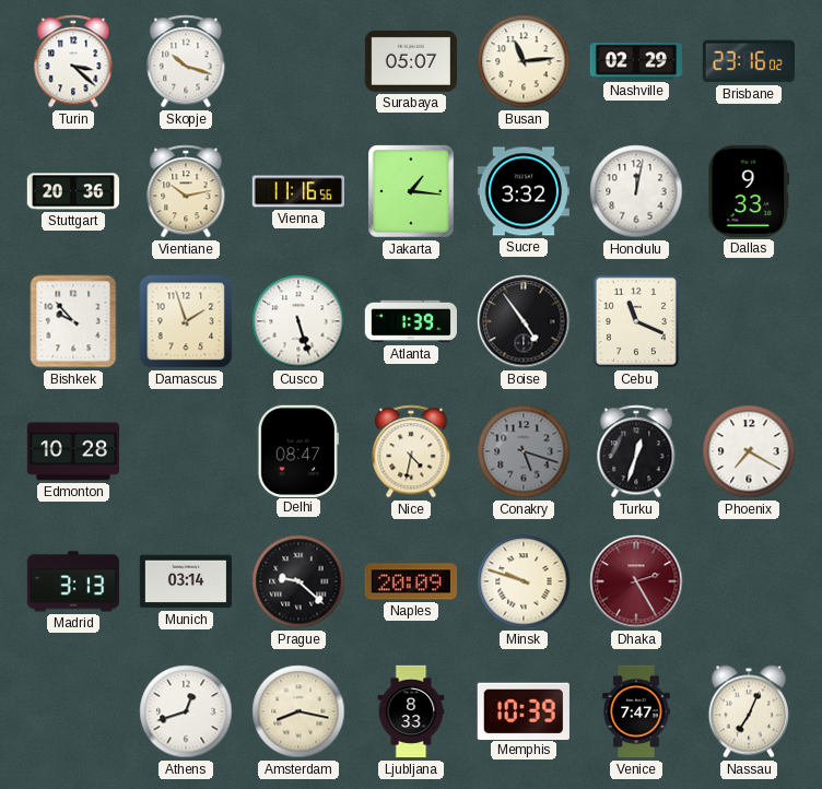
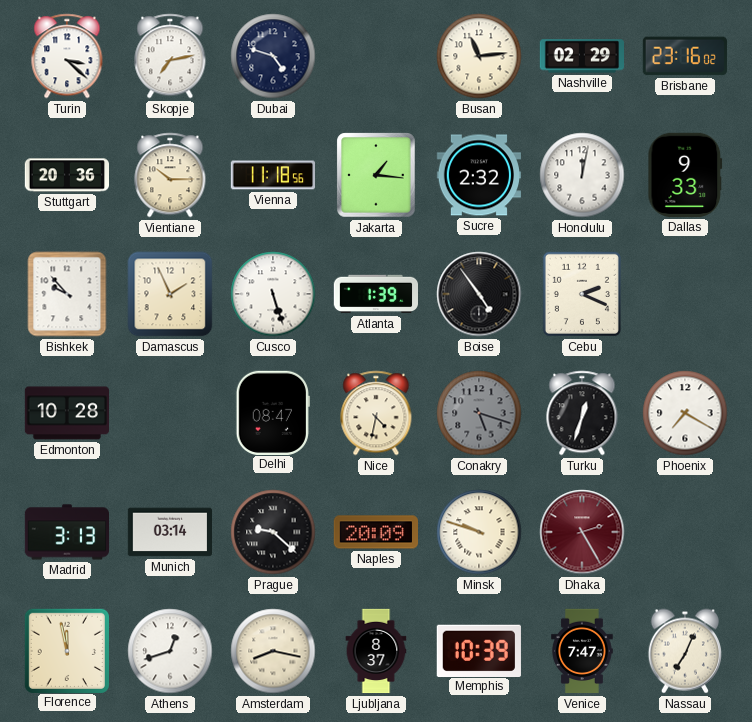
Skopje: 10:18 -> 7:13 (170, 56)
Dubai: none -> 4:48 (273, 56)
Surabaya: 05:07 -> none (410, 61)
Vientiane: 10:13 -> 10:15 (170, 175)
Vienna: 11:16 -> 11:18 (272, 175)
Sucre: 3:32 -> 2:32 (478, 175)
Damascus: 1:57 -> 1:56 (170, 294)
Cebu: 11:19 -> 2:19 (582, 294)
Florence: none -> 11:58 (66, 650)
Ljubljana: 8:33 -> 8:37 (376, 651)
